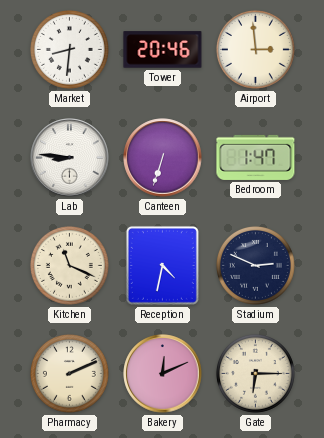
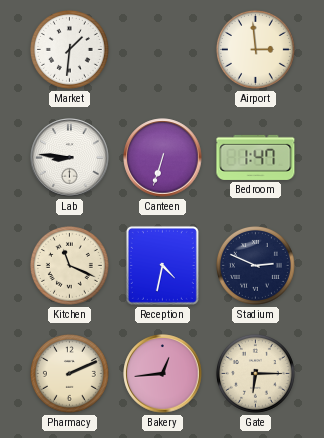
Market: 8:31 -> 1:31 (69, 49)
Tower: 20:46 -> none (163, 50)
Bakery: 12:11 -> 12:44 (163, 374)
